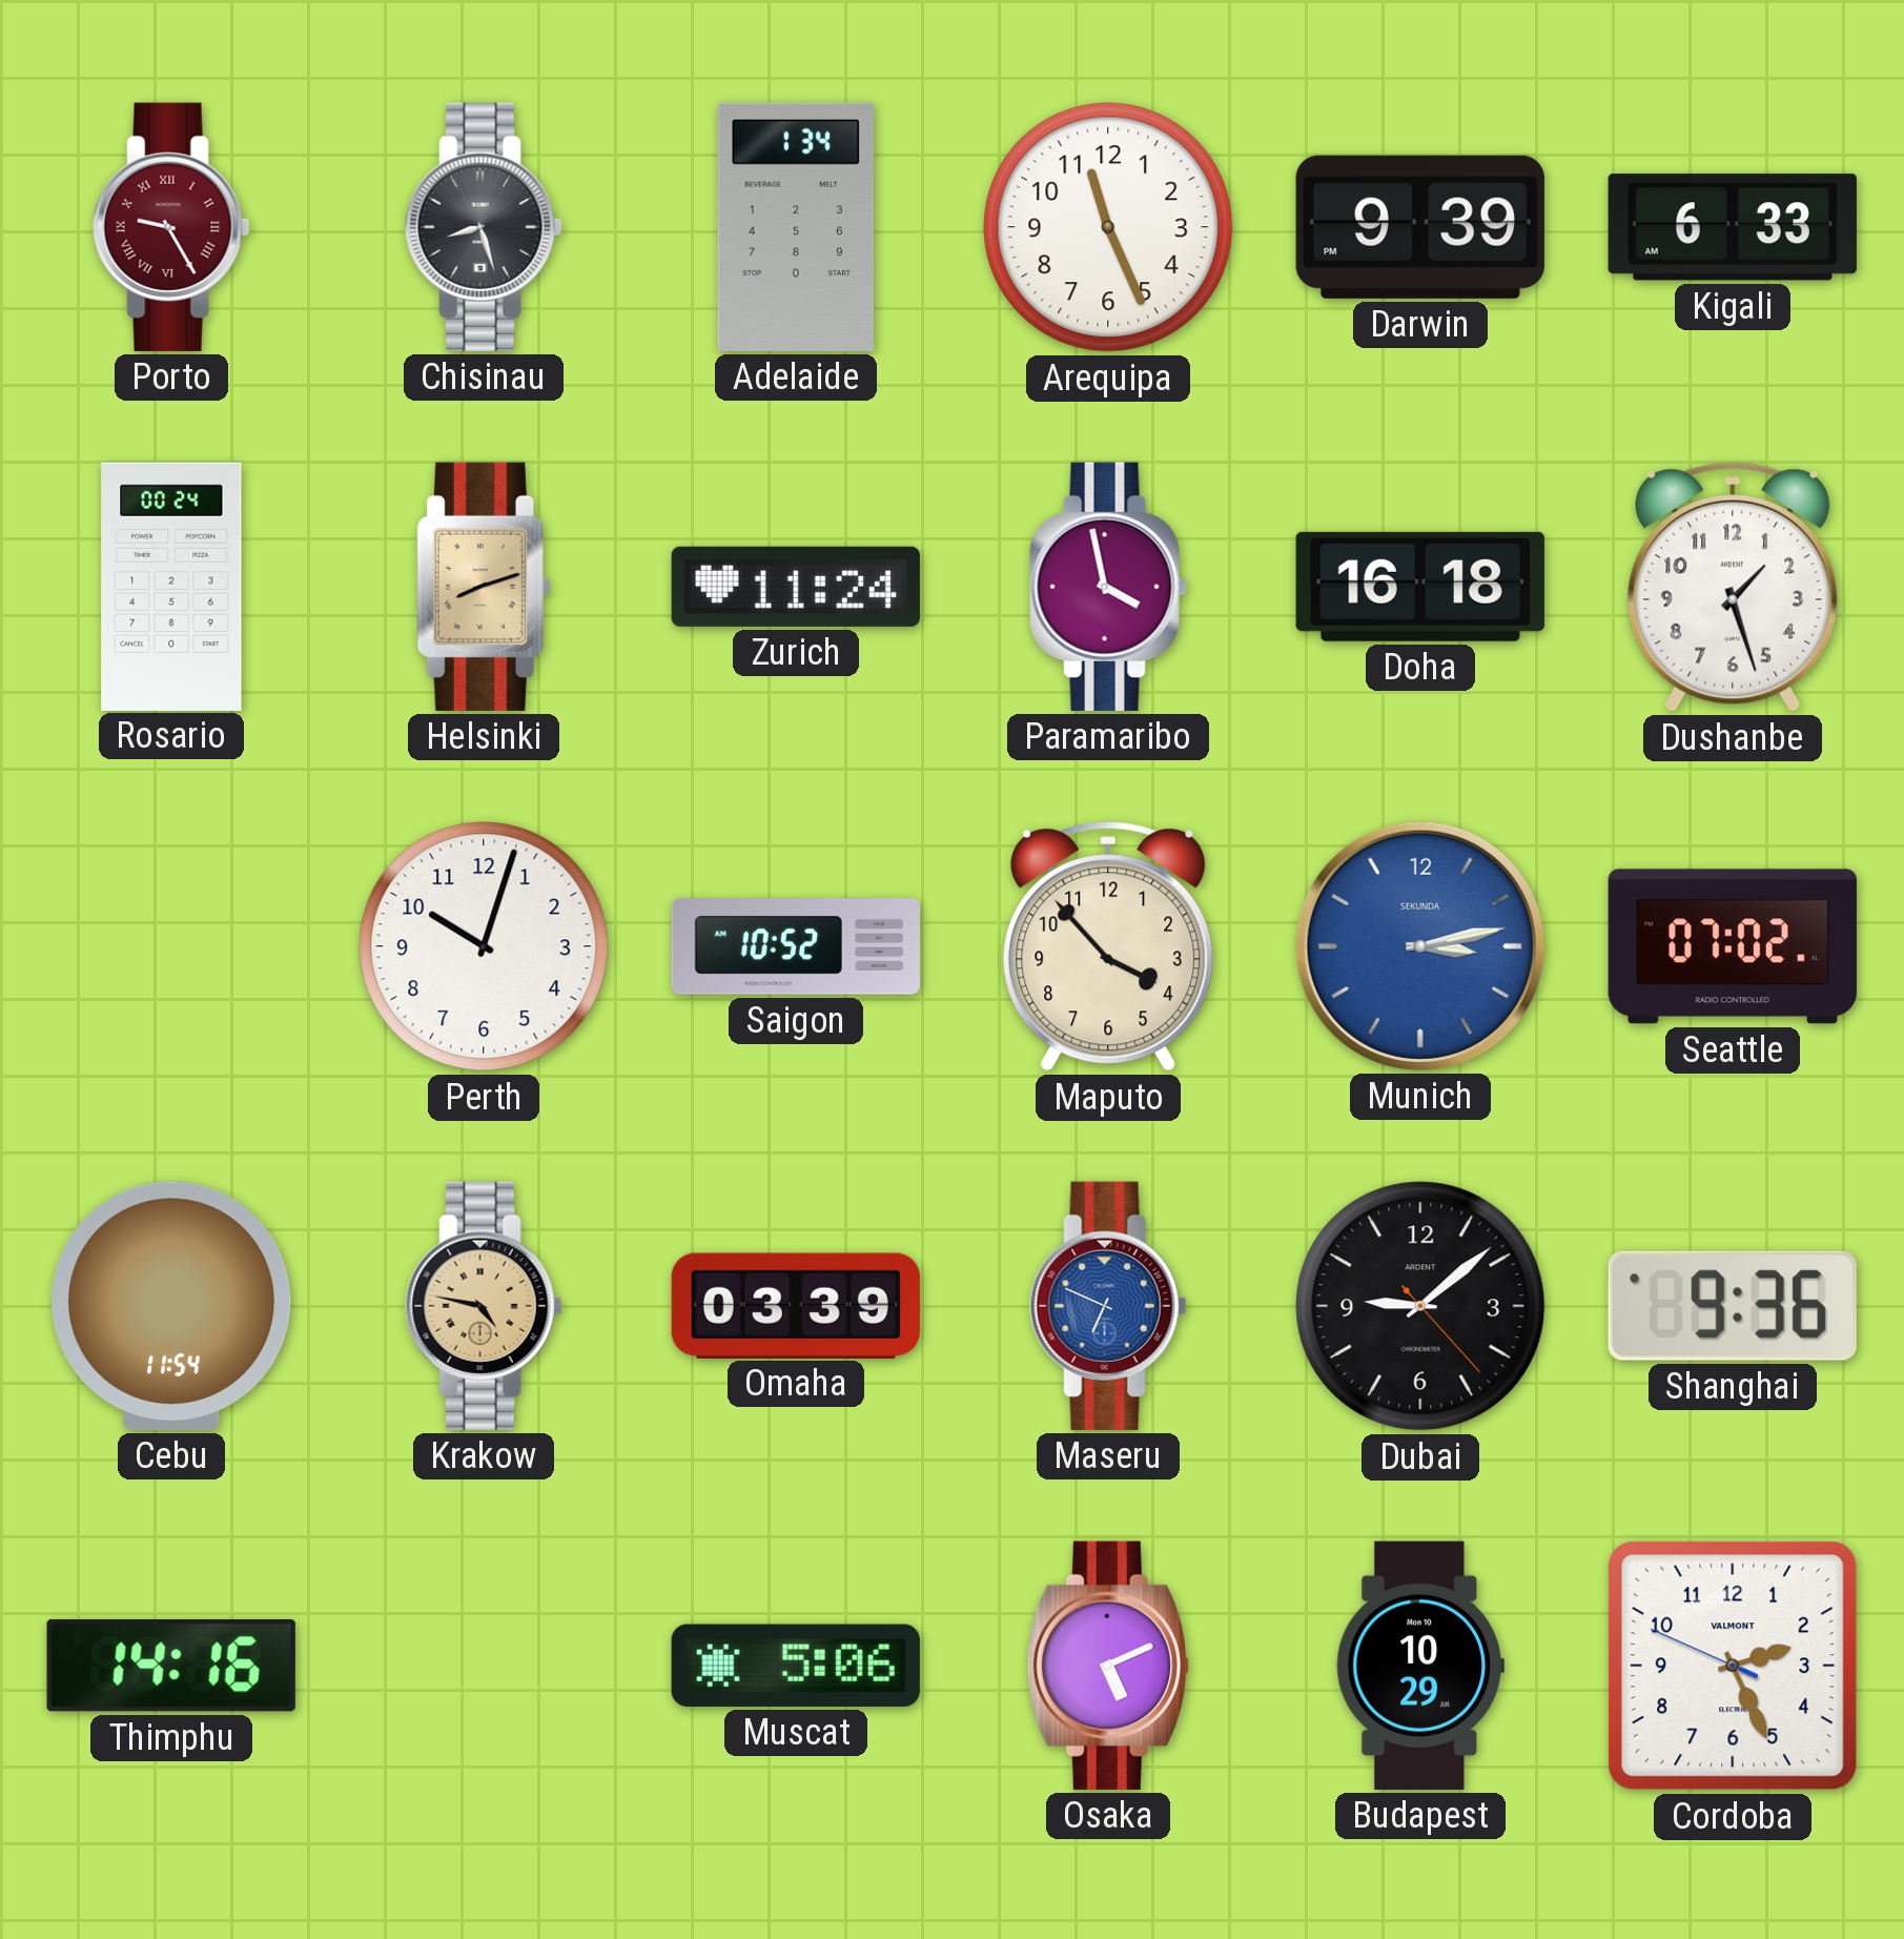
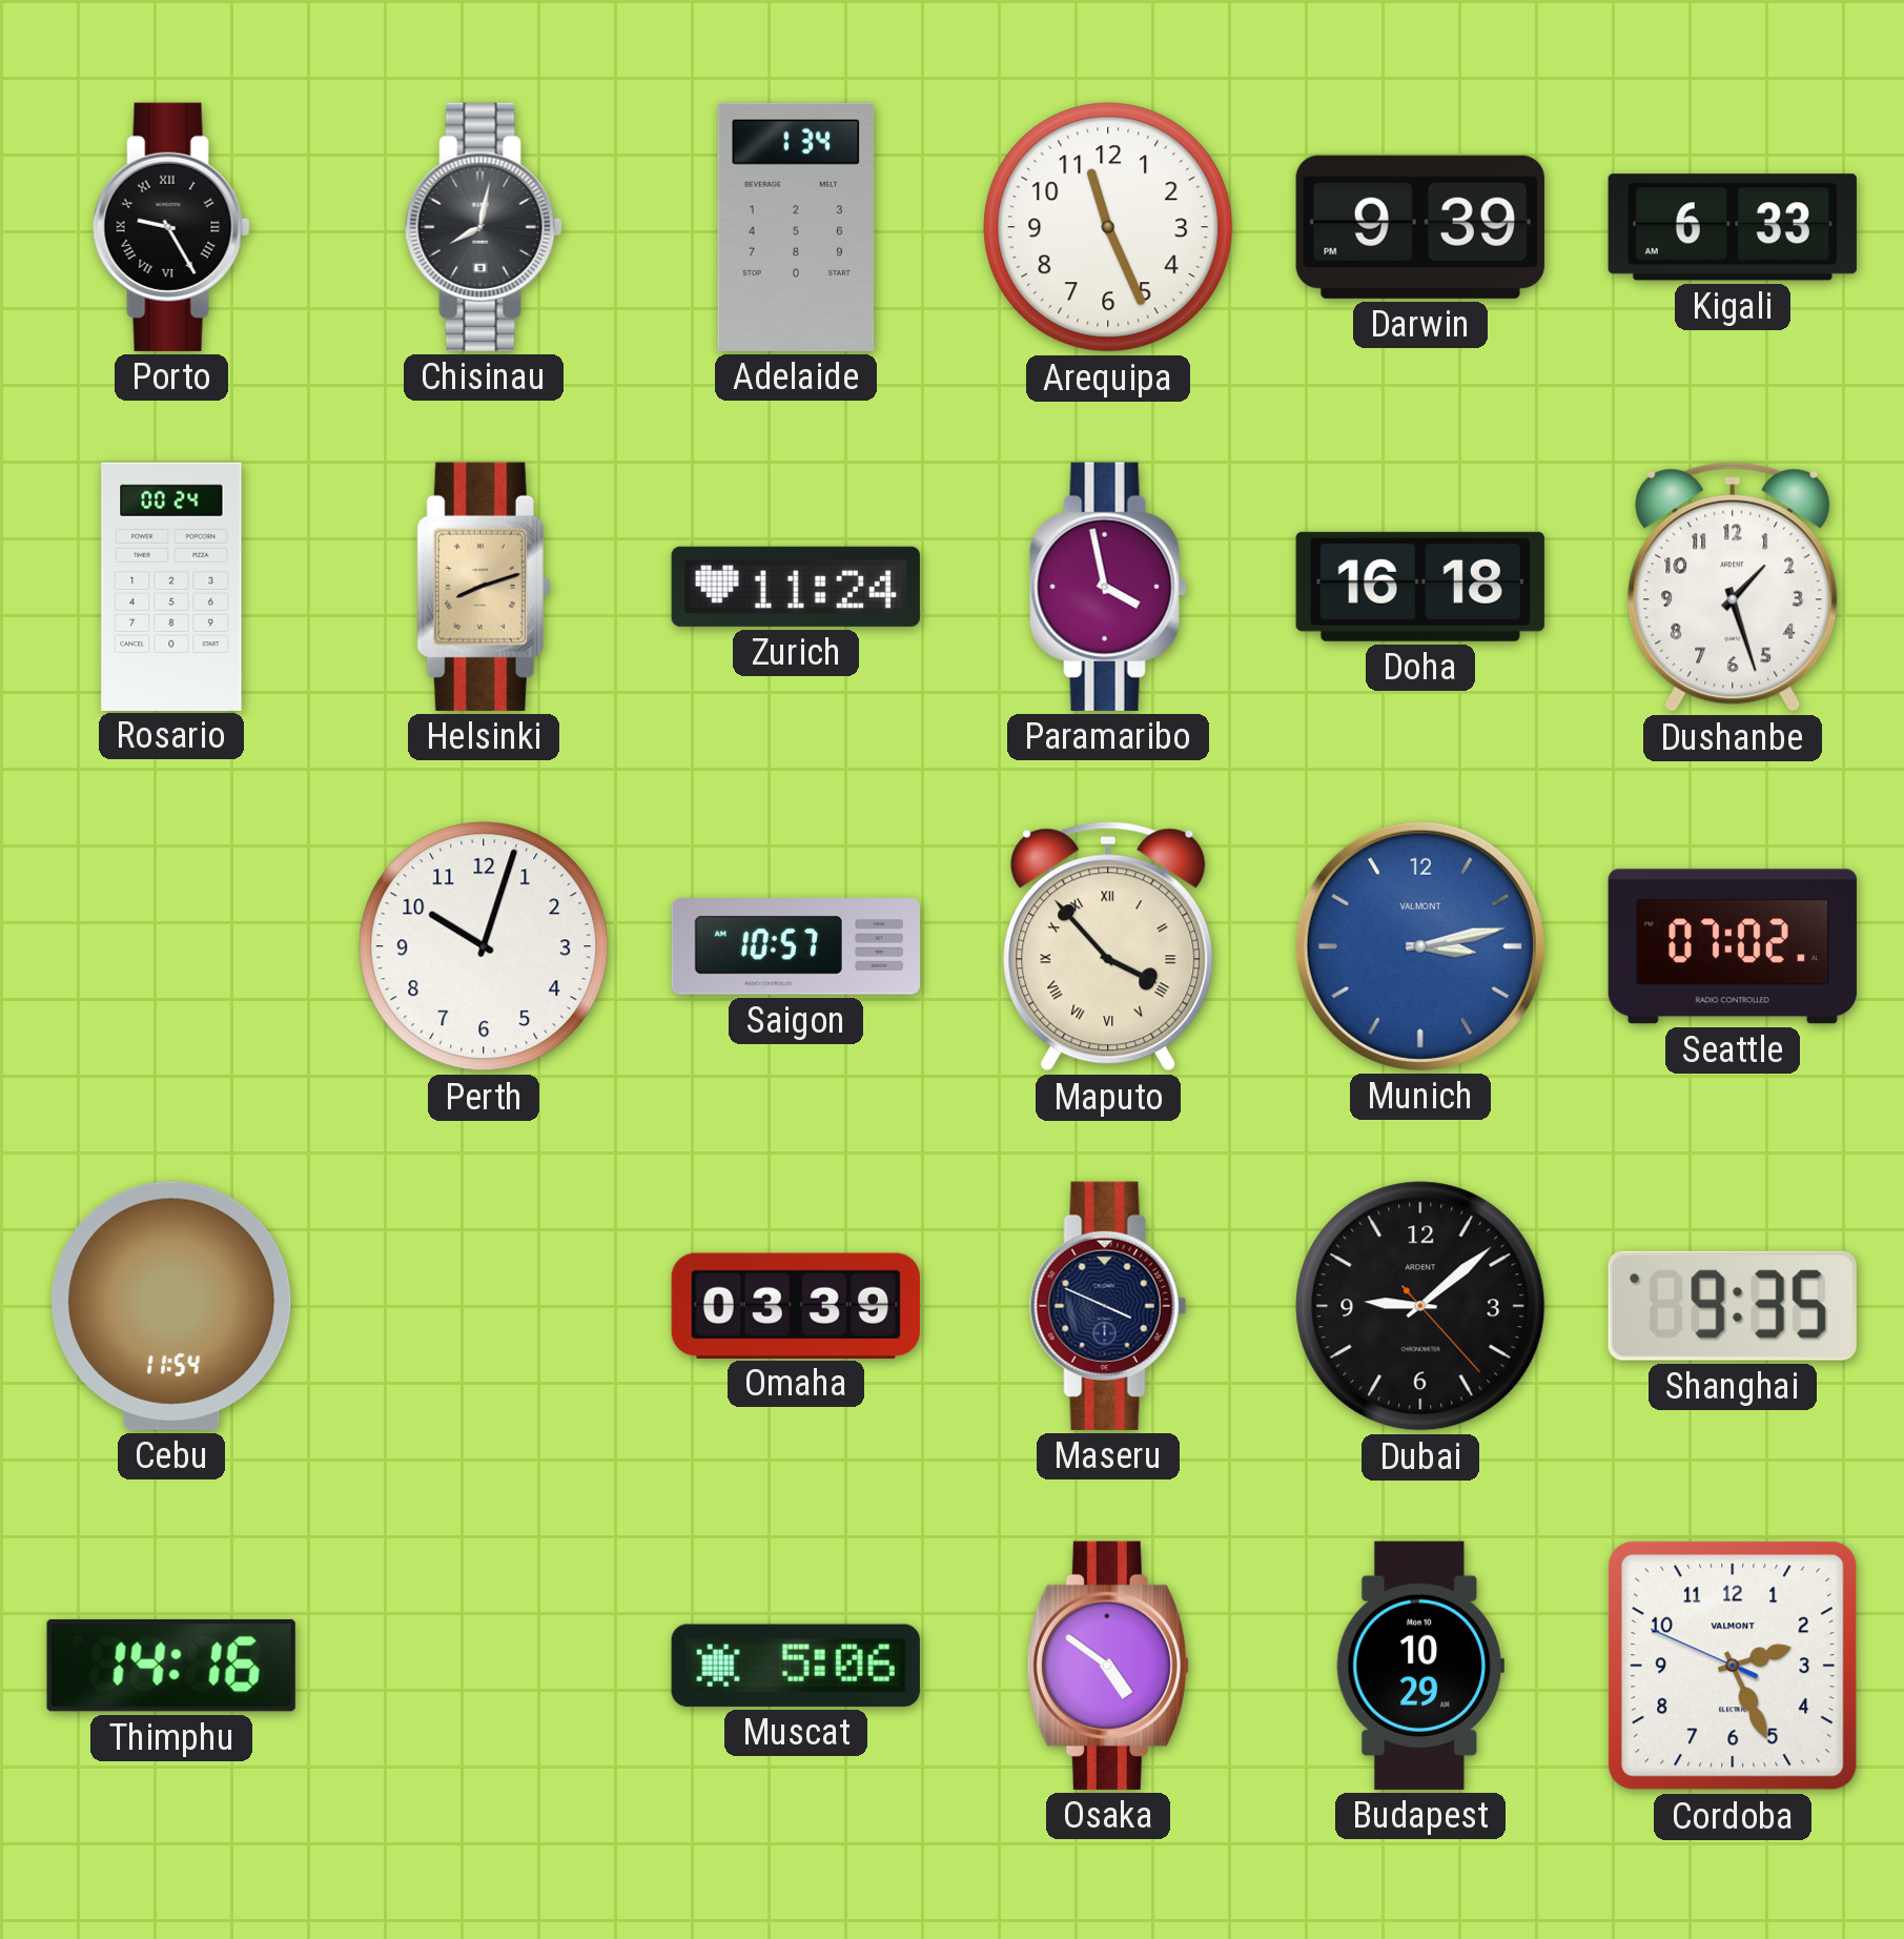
Porto dial: burgundy -> black (171, 227)
Chisinau: 8:27 -> 8:02 (484, 227)
Saigon: 10:52 -> 10:57 (795, 946)
Maputo numerals: Arabic -> Roman (1108, 946)
Munich brand: SEKUNDA -> VALMONT (1420, 946)
Krakow: 4:47 -> none (484, 1306)
Maseru: 6:49 -> 3:49 (1108, 1306)
Maseru dial: blue -> navy (1108, 1306)
Shanghai: 9:36 -> 9:35 (1733, 1306)
Osaka: 5:11 -> 4:51 (1108, 1666)
